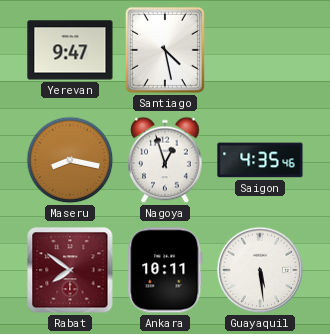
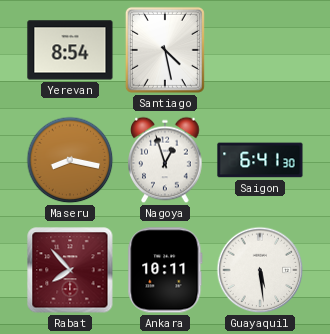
Yerevan: 9:47 -> 8:54 (70, 50)
Saigon: 4:35 -> 6:41 (260, 160)
Rabat: 7:51 -> 7:53 (70, 270)
